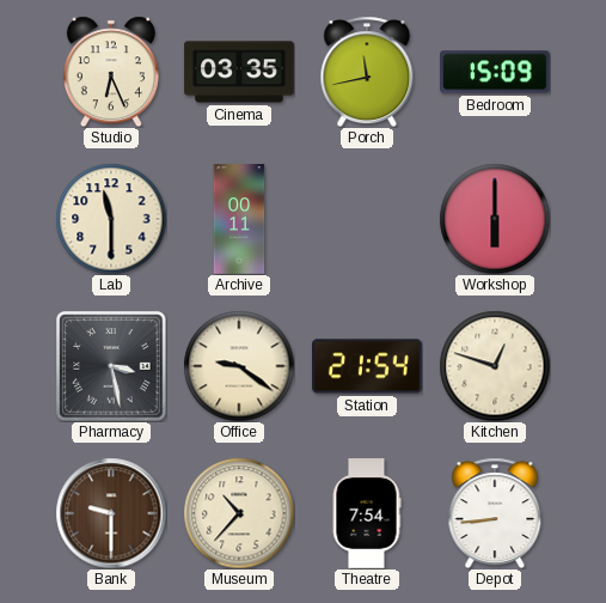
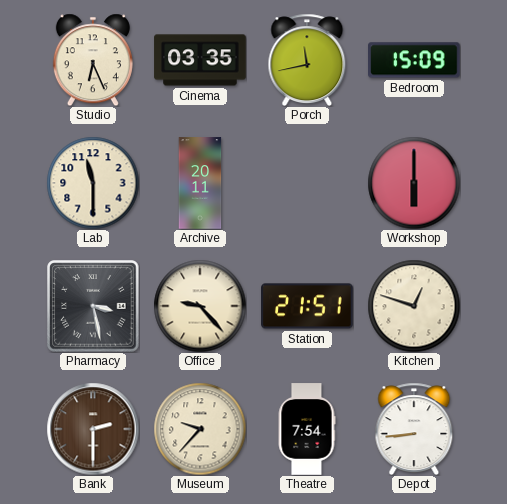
Archive: 00:11 -> 20:11 (200, 183)
Office: 9:21 -> 9:23 (200, 306)
Station: 21:54 -> 21:51 (307, 306)
Bank: 9:30 -> 2:30 (93, 429)
Museum: 10:37 -> 9:37 (200, 429)
